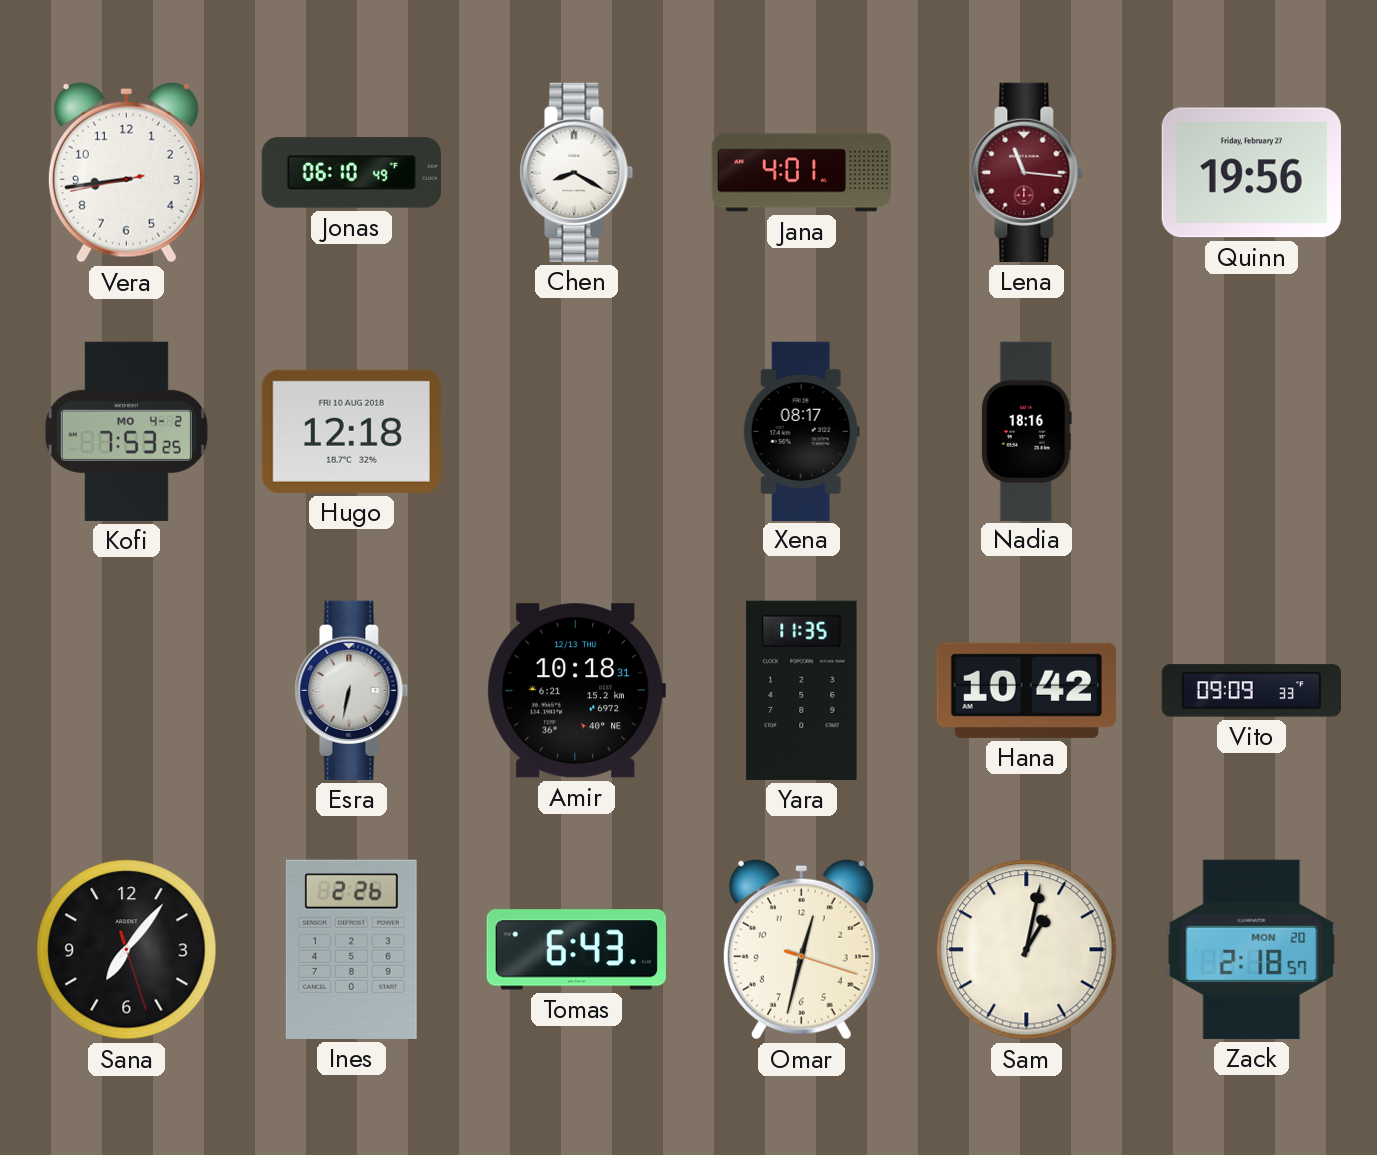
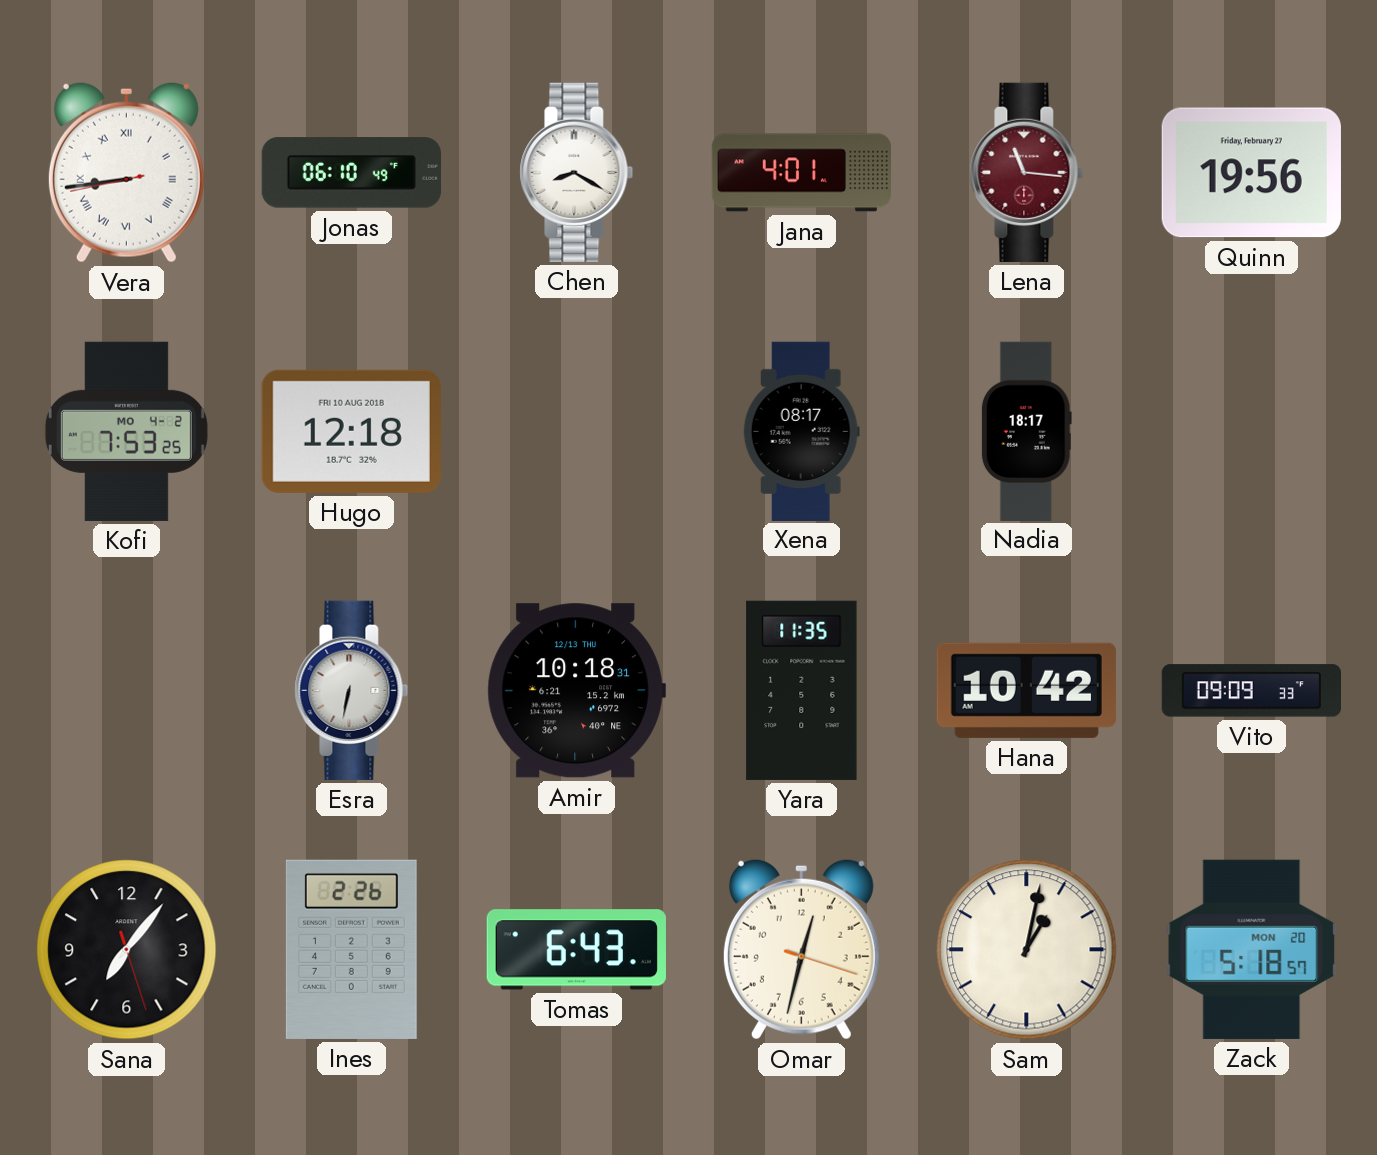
Vera numerals: Arabic -> Roman (126, 172)
Nadia: 18:16 -> 18:17 (1026, 431)
Zack: 2:18 -> 5:18 (1252, 949)
